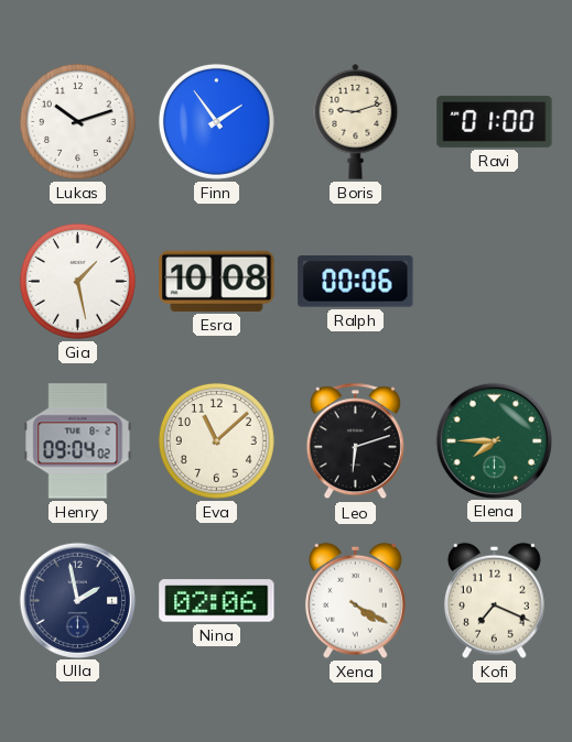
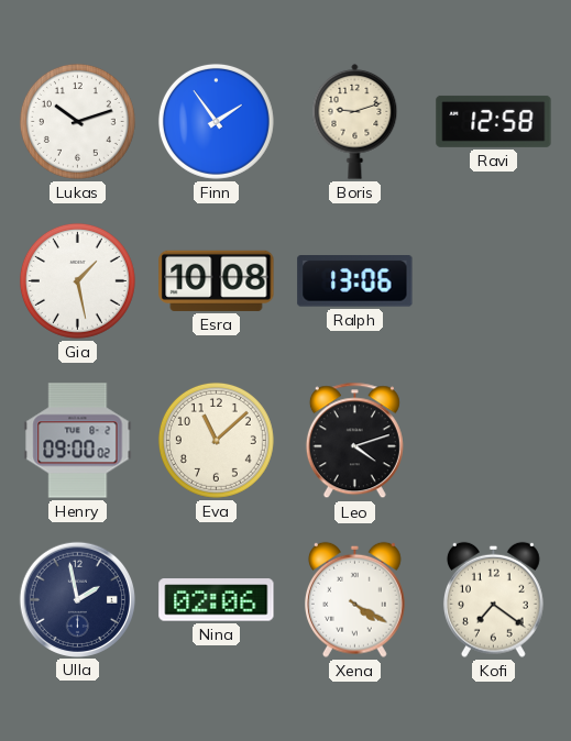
Ravi: 01:00 -> 12:58 (494, 121)
Ralph: 00:06 -> 13:06 (355, 281)
Henry: 09:04 -> 09:00 (78, 441)
Leo: 6:12 -> 4:12 (354, 441)
Elena: 7:45 -> none (494, 440)
Kofi: 7:19 -> 7:21 (493, 599)
